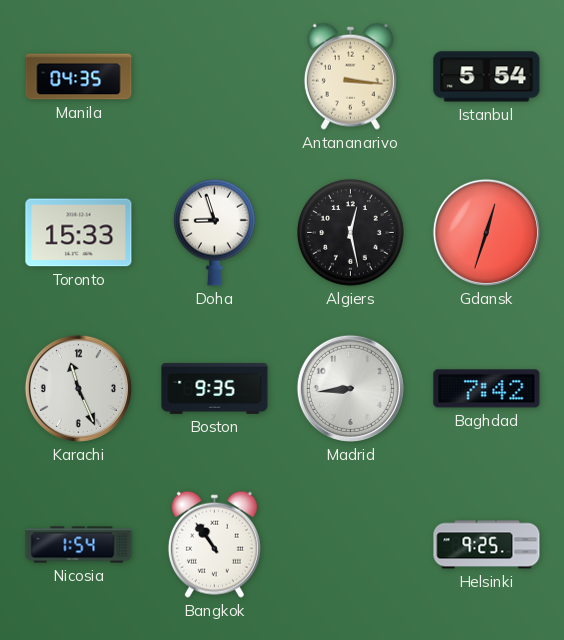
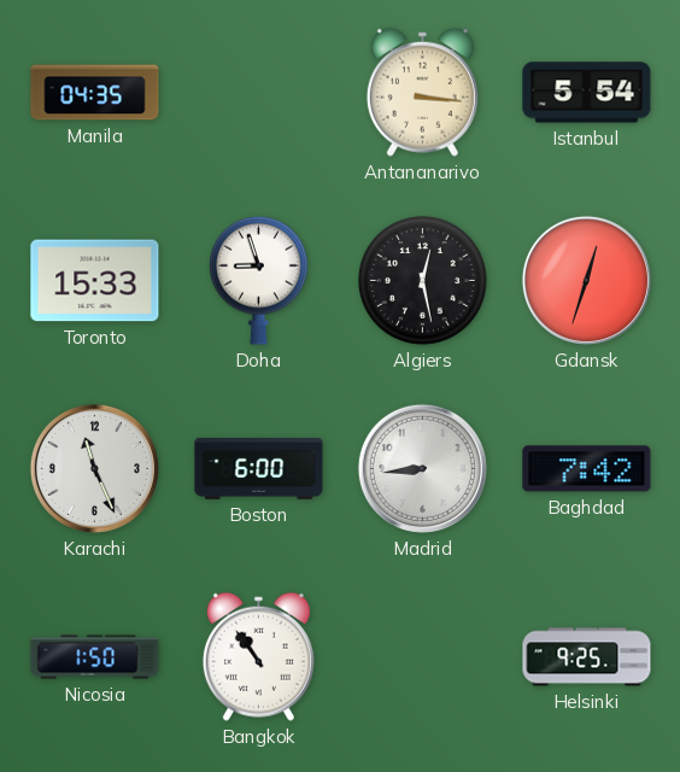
Boston: 9:35 -> 6:00 (259, 468)
Nicosia: 1:54 -> 1:50 (95, 657)
